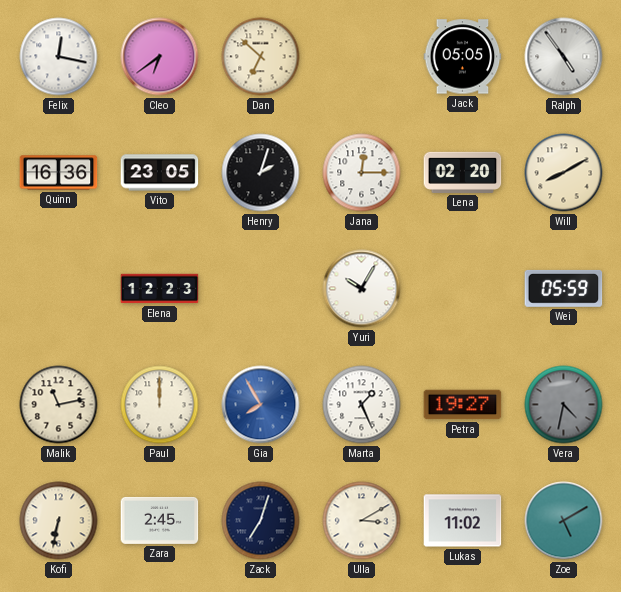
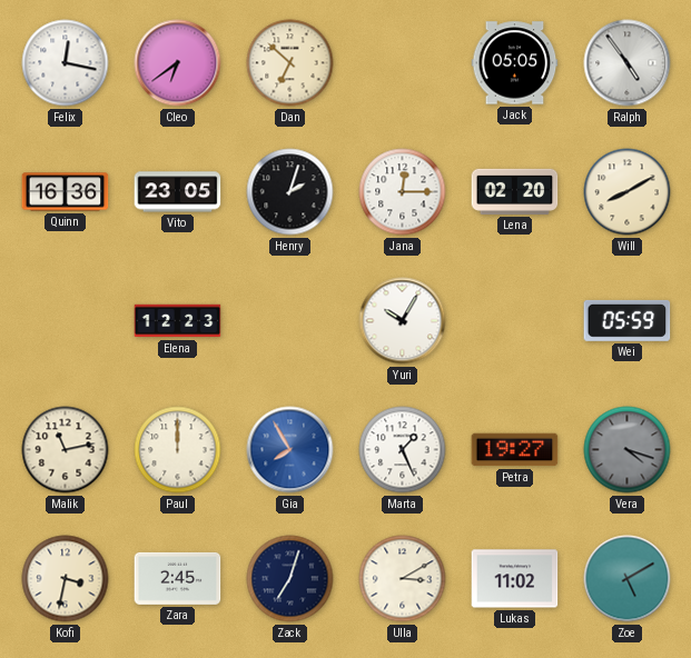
Vera: 4:32 -> 4:18 (628, 450)
Kofi: 6:32 -> 3:32 (66, 579)
